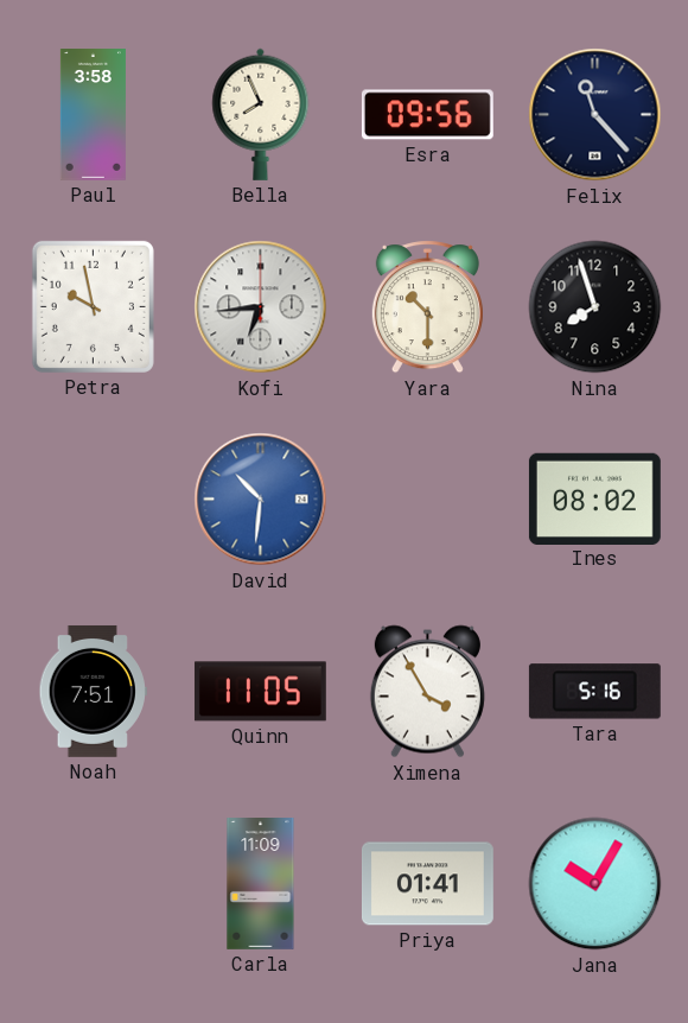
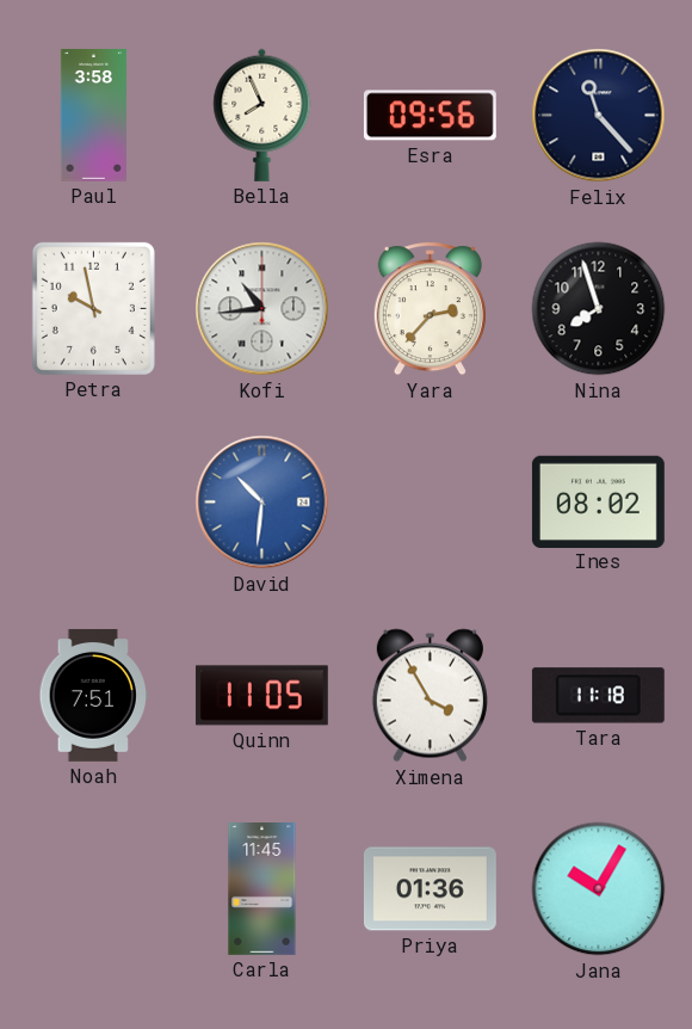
Kofi: 6:44 -> 10:44 (262, 309)
Yara: 10:30 -> 2:37 (430, 309)
Tara: 5:16 -> 11:18 (598, 696)
Carla: 11:09 -> 11:45 (262, 889)
Priya: 01:41 -> 01:36 (430, 889)
